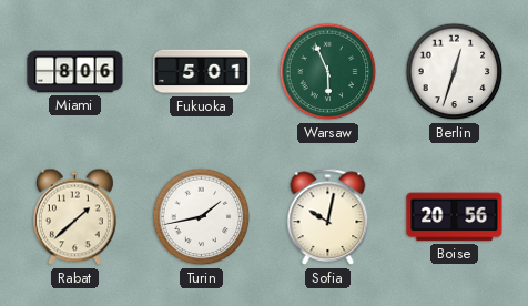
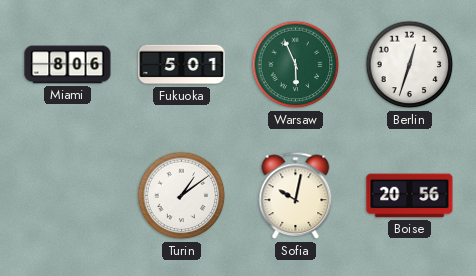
Rabat: 1:38 -> none (74, 217)
Turin: 1:43 -> 1:09 (182, 196)
